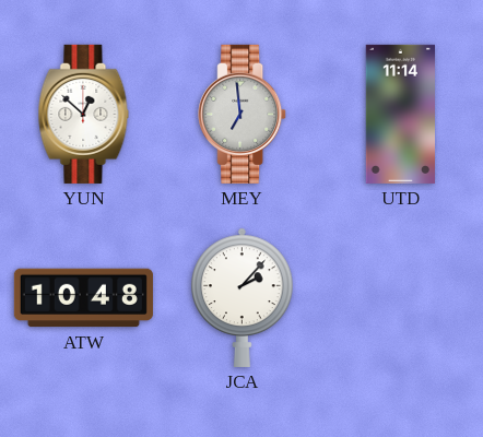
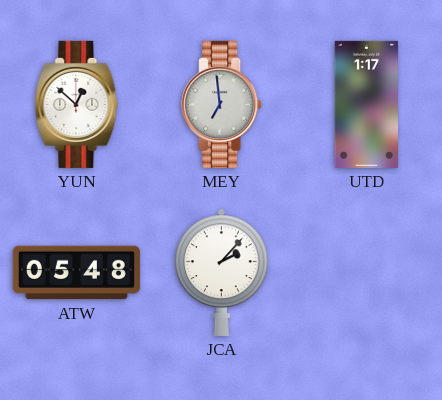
UTD: 11:14 -> 1:17 (366, 104)
ATW: 10:48 -> 05:48 (76, 273)
